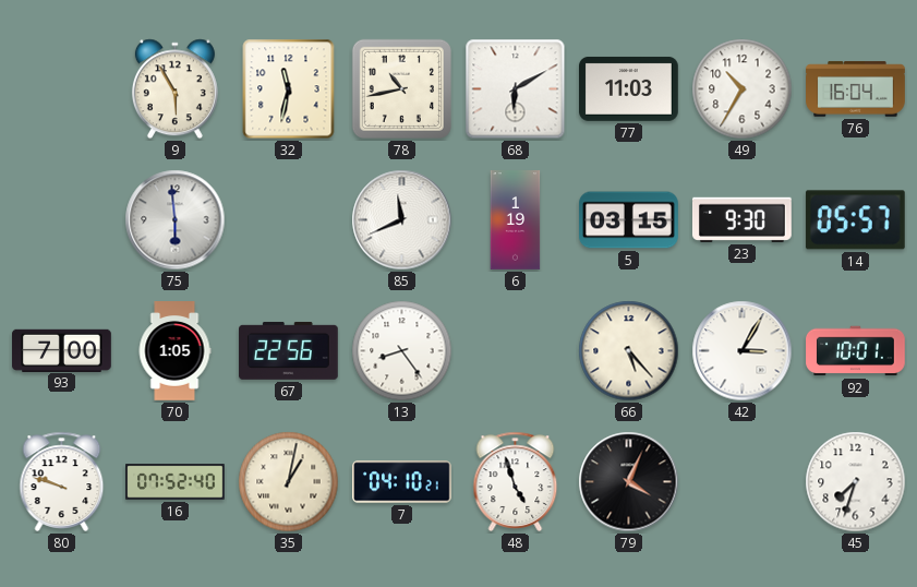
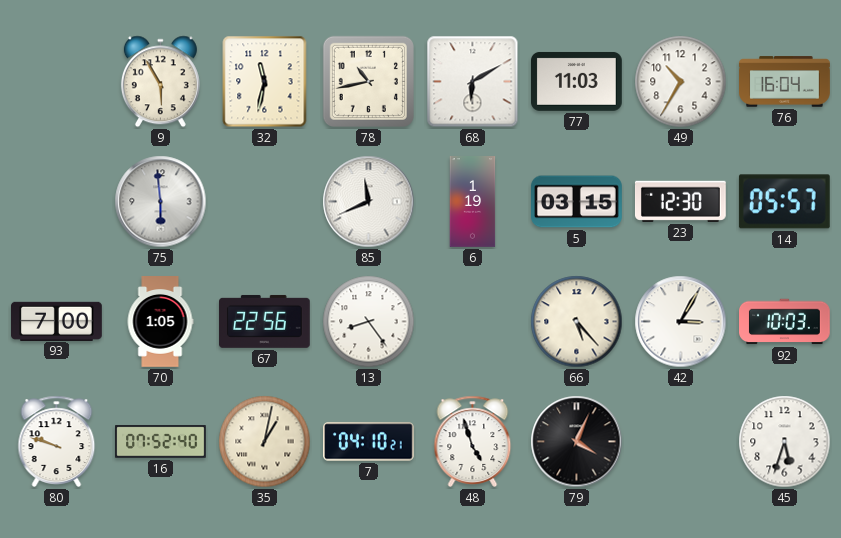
23: 9:30 -> 12:30 (680, 201)
92: 10:01 -> 10:03 (785, 322)
45: 7:33 -> 5:33 (785, 442)
